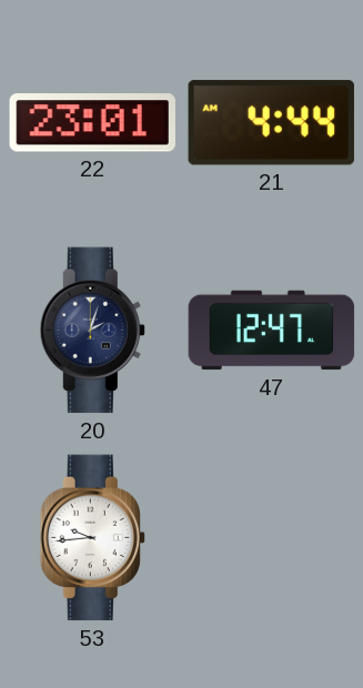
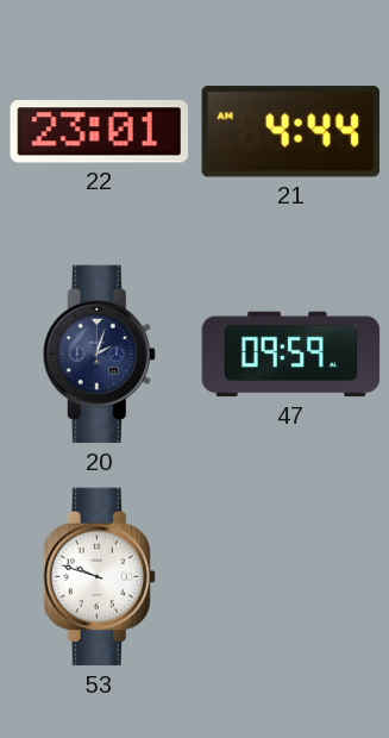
47: 12:47 -> 09:59 (291, 355)
53: 9:44 -> 9:48 (99, 577)
